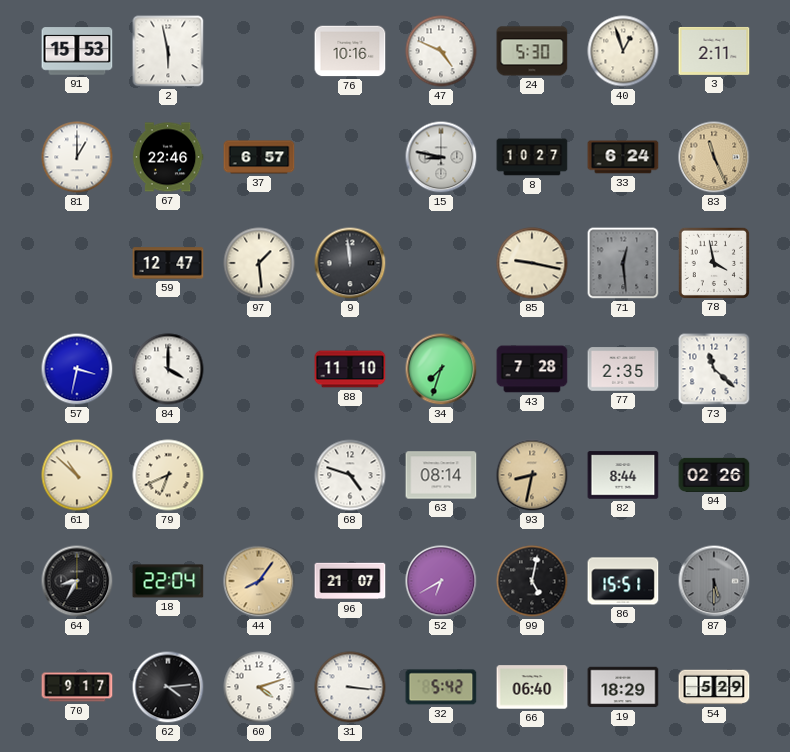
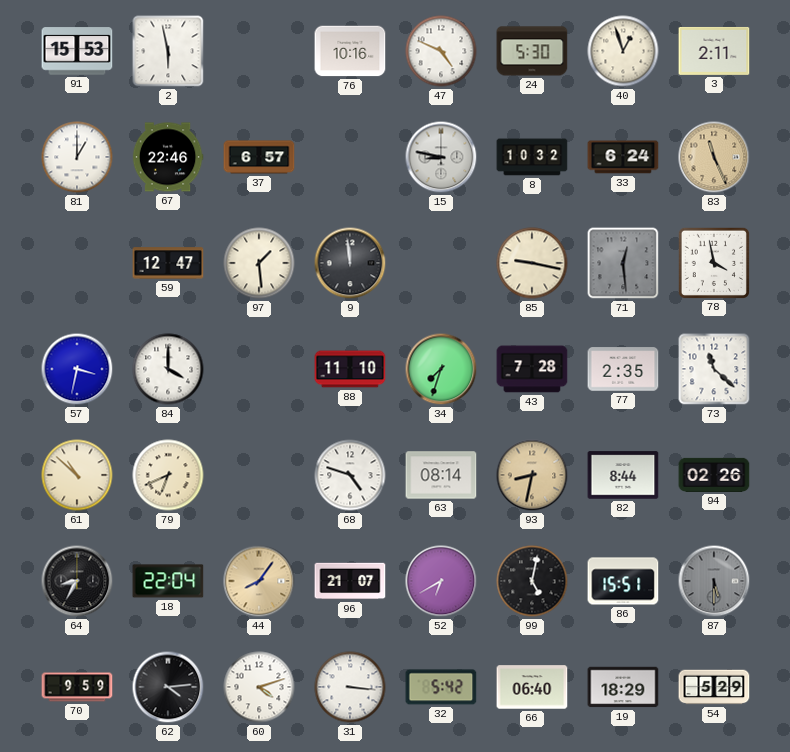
8: 10:27 -> 10:32 (532, 157)
70: 9:17 -> 9:59 (77, 687)
